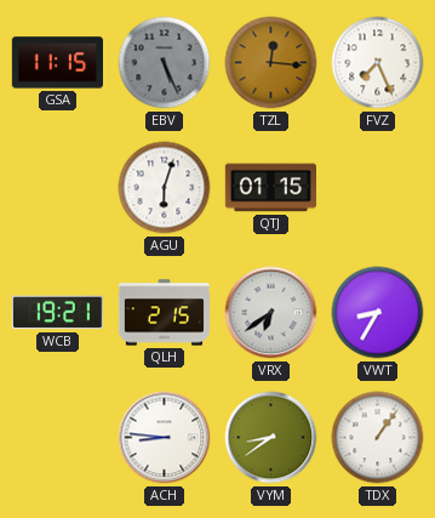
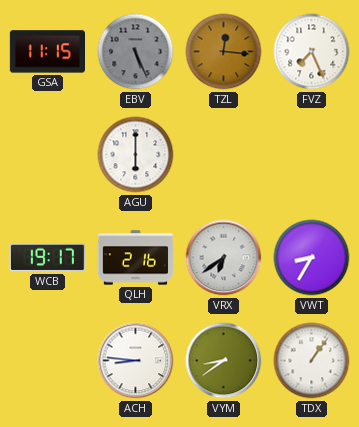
AGU: 6:03 -> 6:00 (136, 155)
QTJ: 01:15 -> none (271, 188)
WCB: 19:21 -> 19:17 (47, 258)
QLH: 2:15 -> 2:16 (135, 258)
